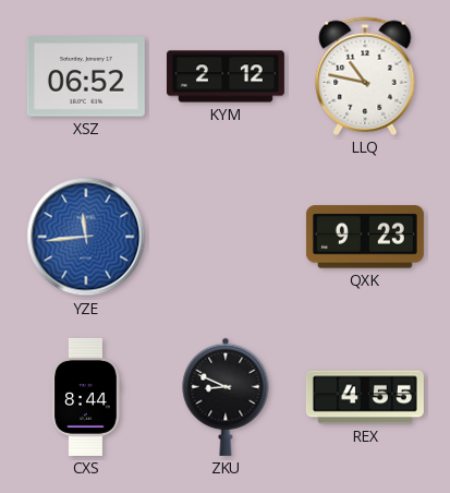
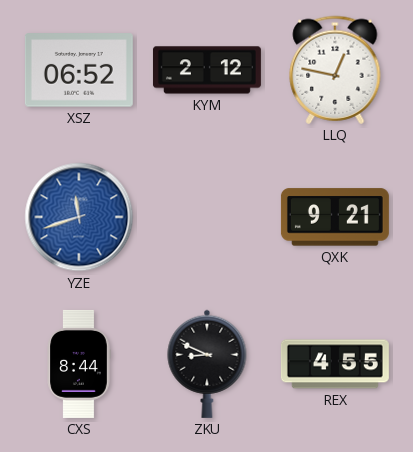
LLQ: 10:47 -> 12:47 (335, 70)
YZE: 11:44 -> 11:42 (79, 217)
QXK: 9:23 -> 9:21 (335, 217)
